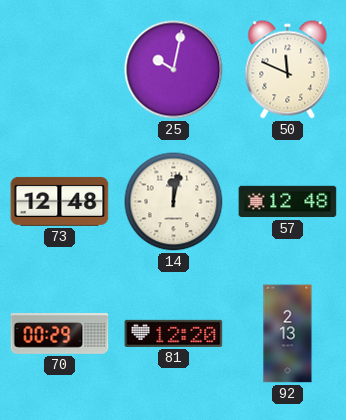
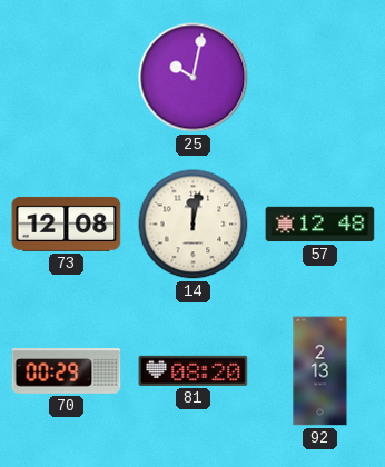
50: 11:49 -> none (288, 70)
73: 12:48 -> 12:08 (67, 223)
81: 12:20 -> 08:20 (194, 370)
